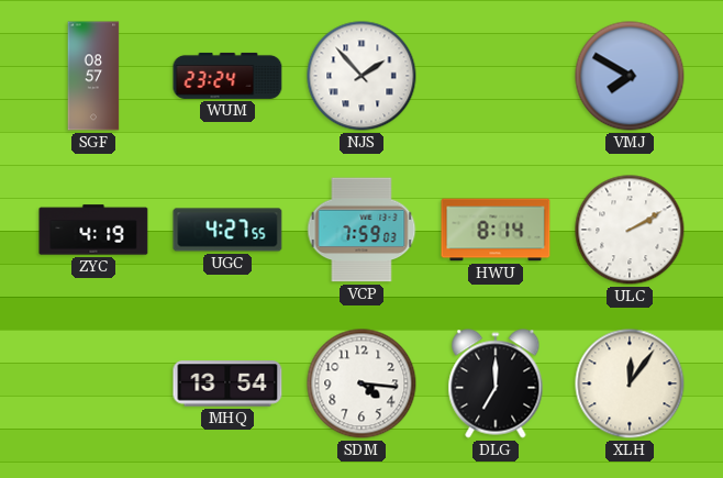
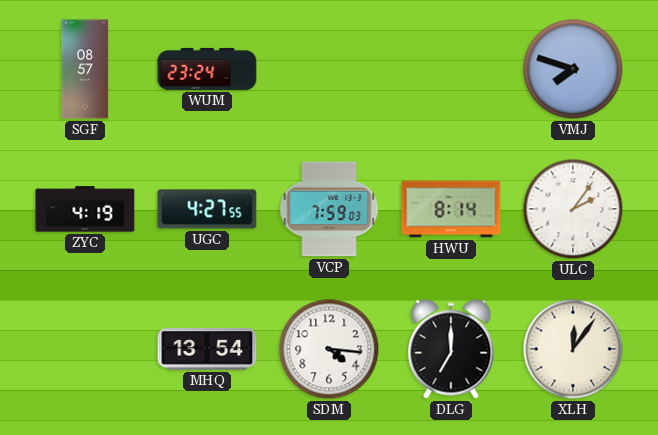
NJS: 1:53 -> none (361, 76)
VMJ: 7:50 -> 7:48 (573, 69)
ULC: 2:10 -> 2:06 (573, 209)
